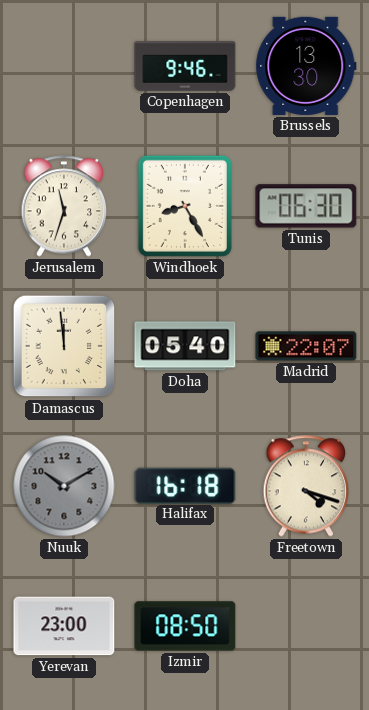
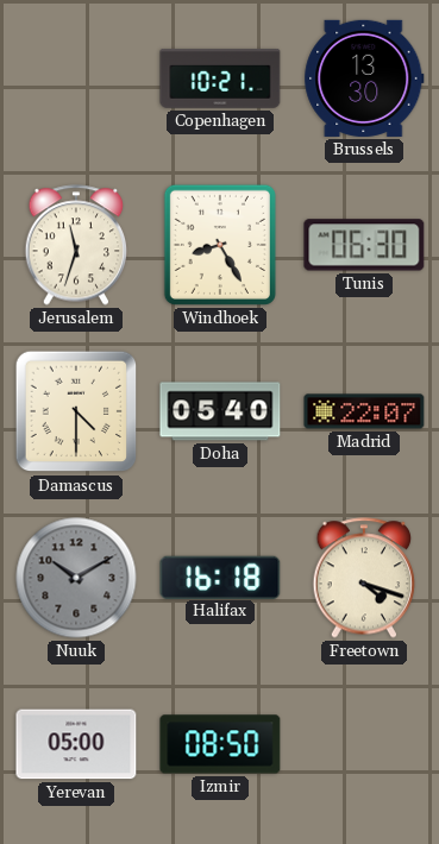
Copenhagen: 9:46 -> 10:21 (220, 78)
Damascus: 11:59 -> 4:30 (76, 411)
Yerevan: 23:00 -> 05:00 (76, 744)
